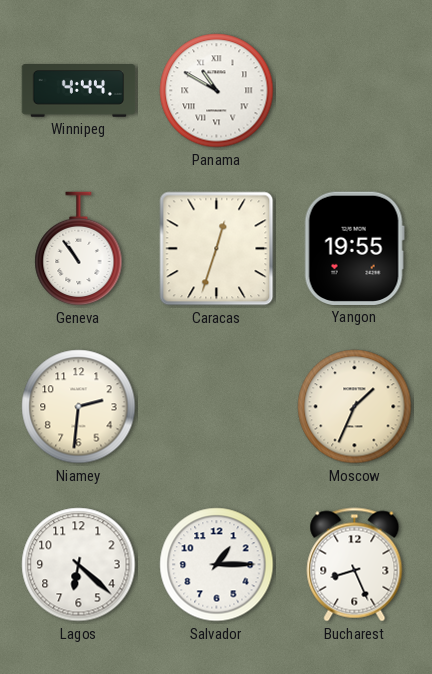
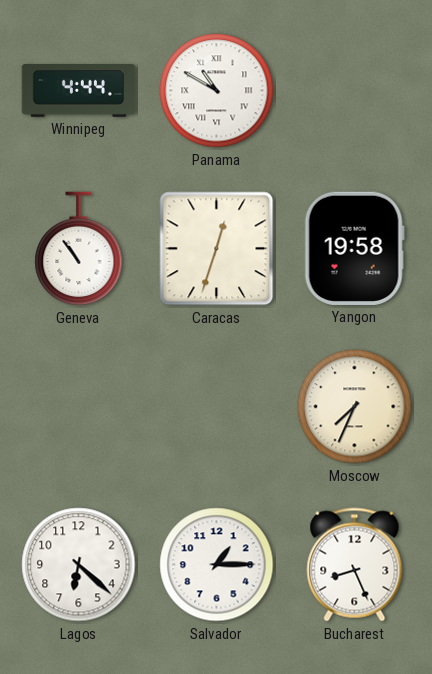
Yangon: 19:55 -> 19:58 (354, 248)
Niamey: 2:31 -> none (79, 407)
Moscow: 1:34 -> 7:34 (355, 407)
